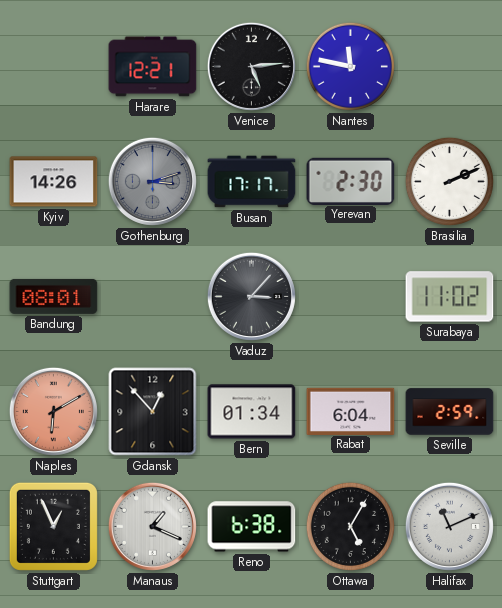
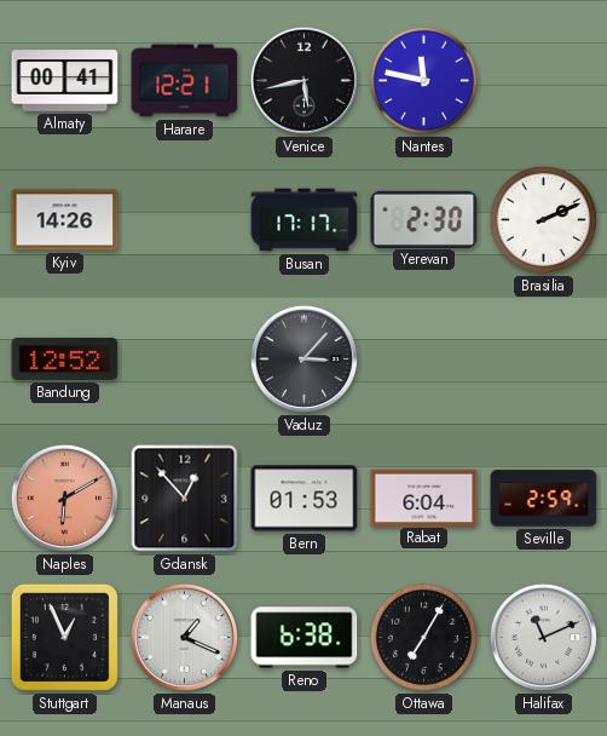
Almaty: none -> 00:41 (65, 81)
Venice: 5:14 -> 5:43 (303, 80)
Gothenburg: 3:12 -> none (152, 181)
Bandung: 08:01 -> 12:52 (65, 358)
Surabaya: 11:02 -> none (450, 297)
Bern: 01:34 -> 01:53 (305, 499)
Ottawa: 5:05 -> 7:05 (423, 637)
